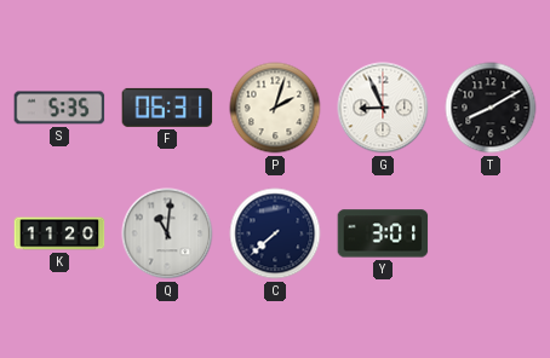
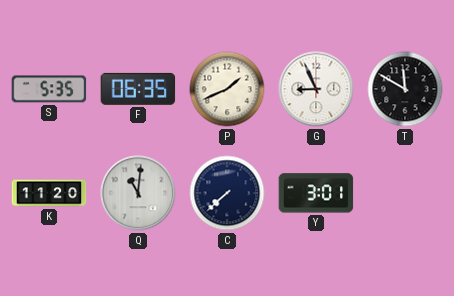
F: 06:31 -> 06:35 (138, 89)
P: 2:03 -> 1:41 (227, 89)
T: 8:10 -> 11:50 (405, 89)
